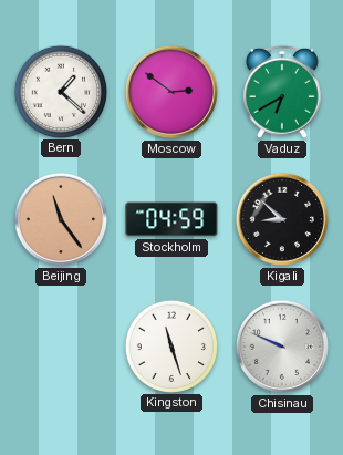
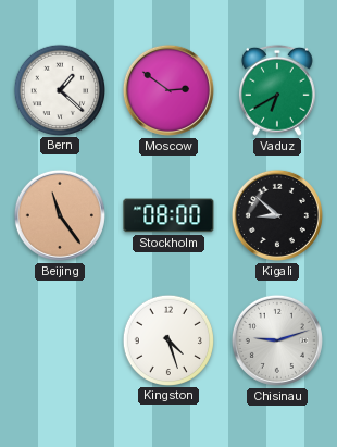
Stockholm: 04:59 -> 08:00 (168, 215)
Kingston: 11:27 -> 4:27 (167, 339)
Chisinau: 9:49 -> 9:12 (277, 340)
